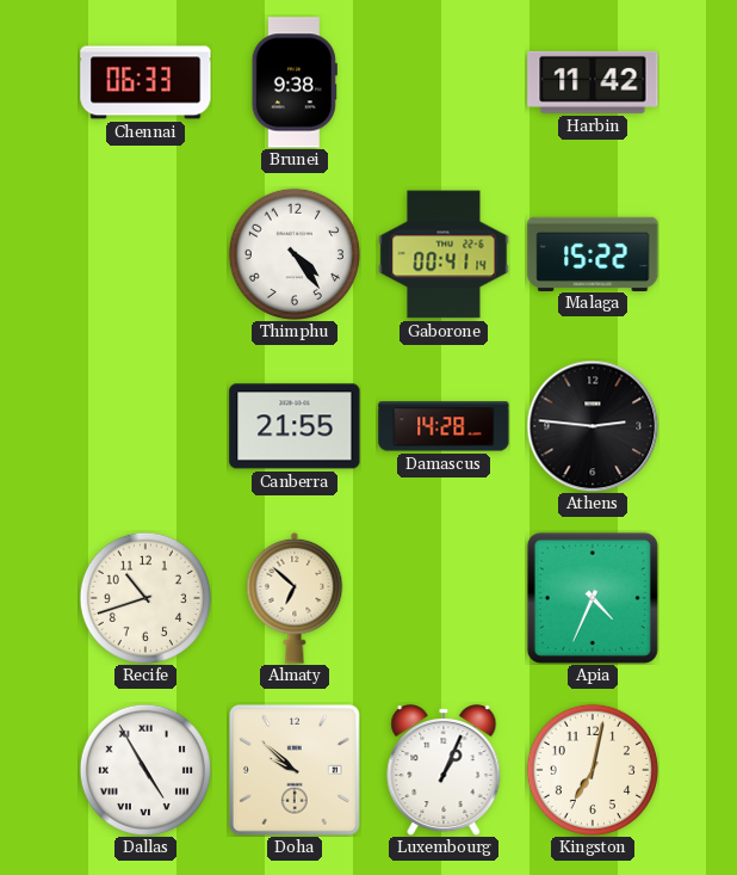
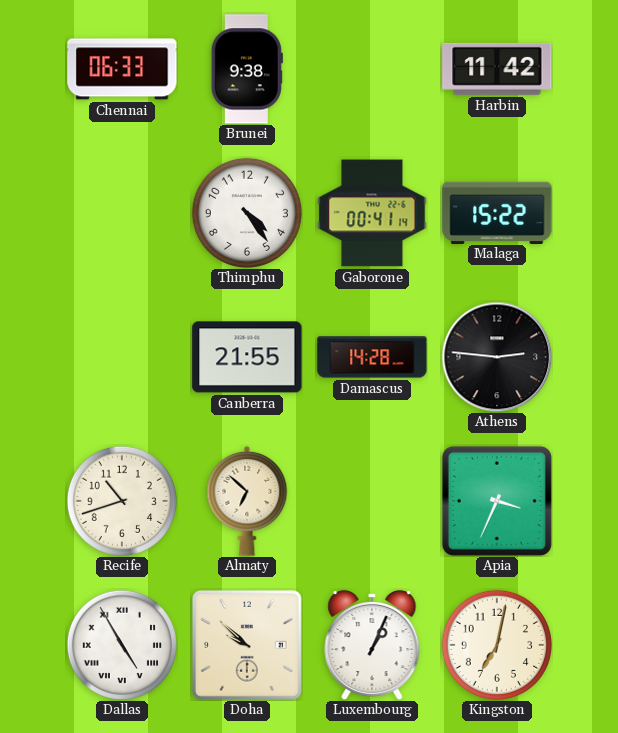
Apia: 4:34 -> 3:34 (497, 501)
